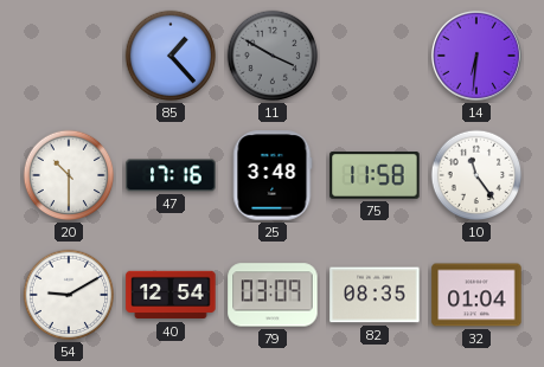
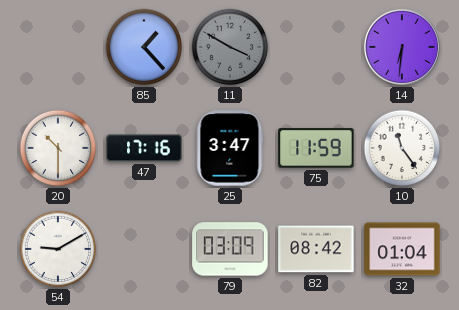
25: 3:48 -> 3:47 (230, 148)
75: 11:58 -> 11:59 (316, 148)
40: 12:54 -> none (171, 295)
82: 08:35 -> 08:42 (316, 249)
